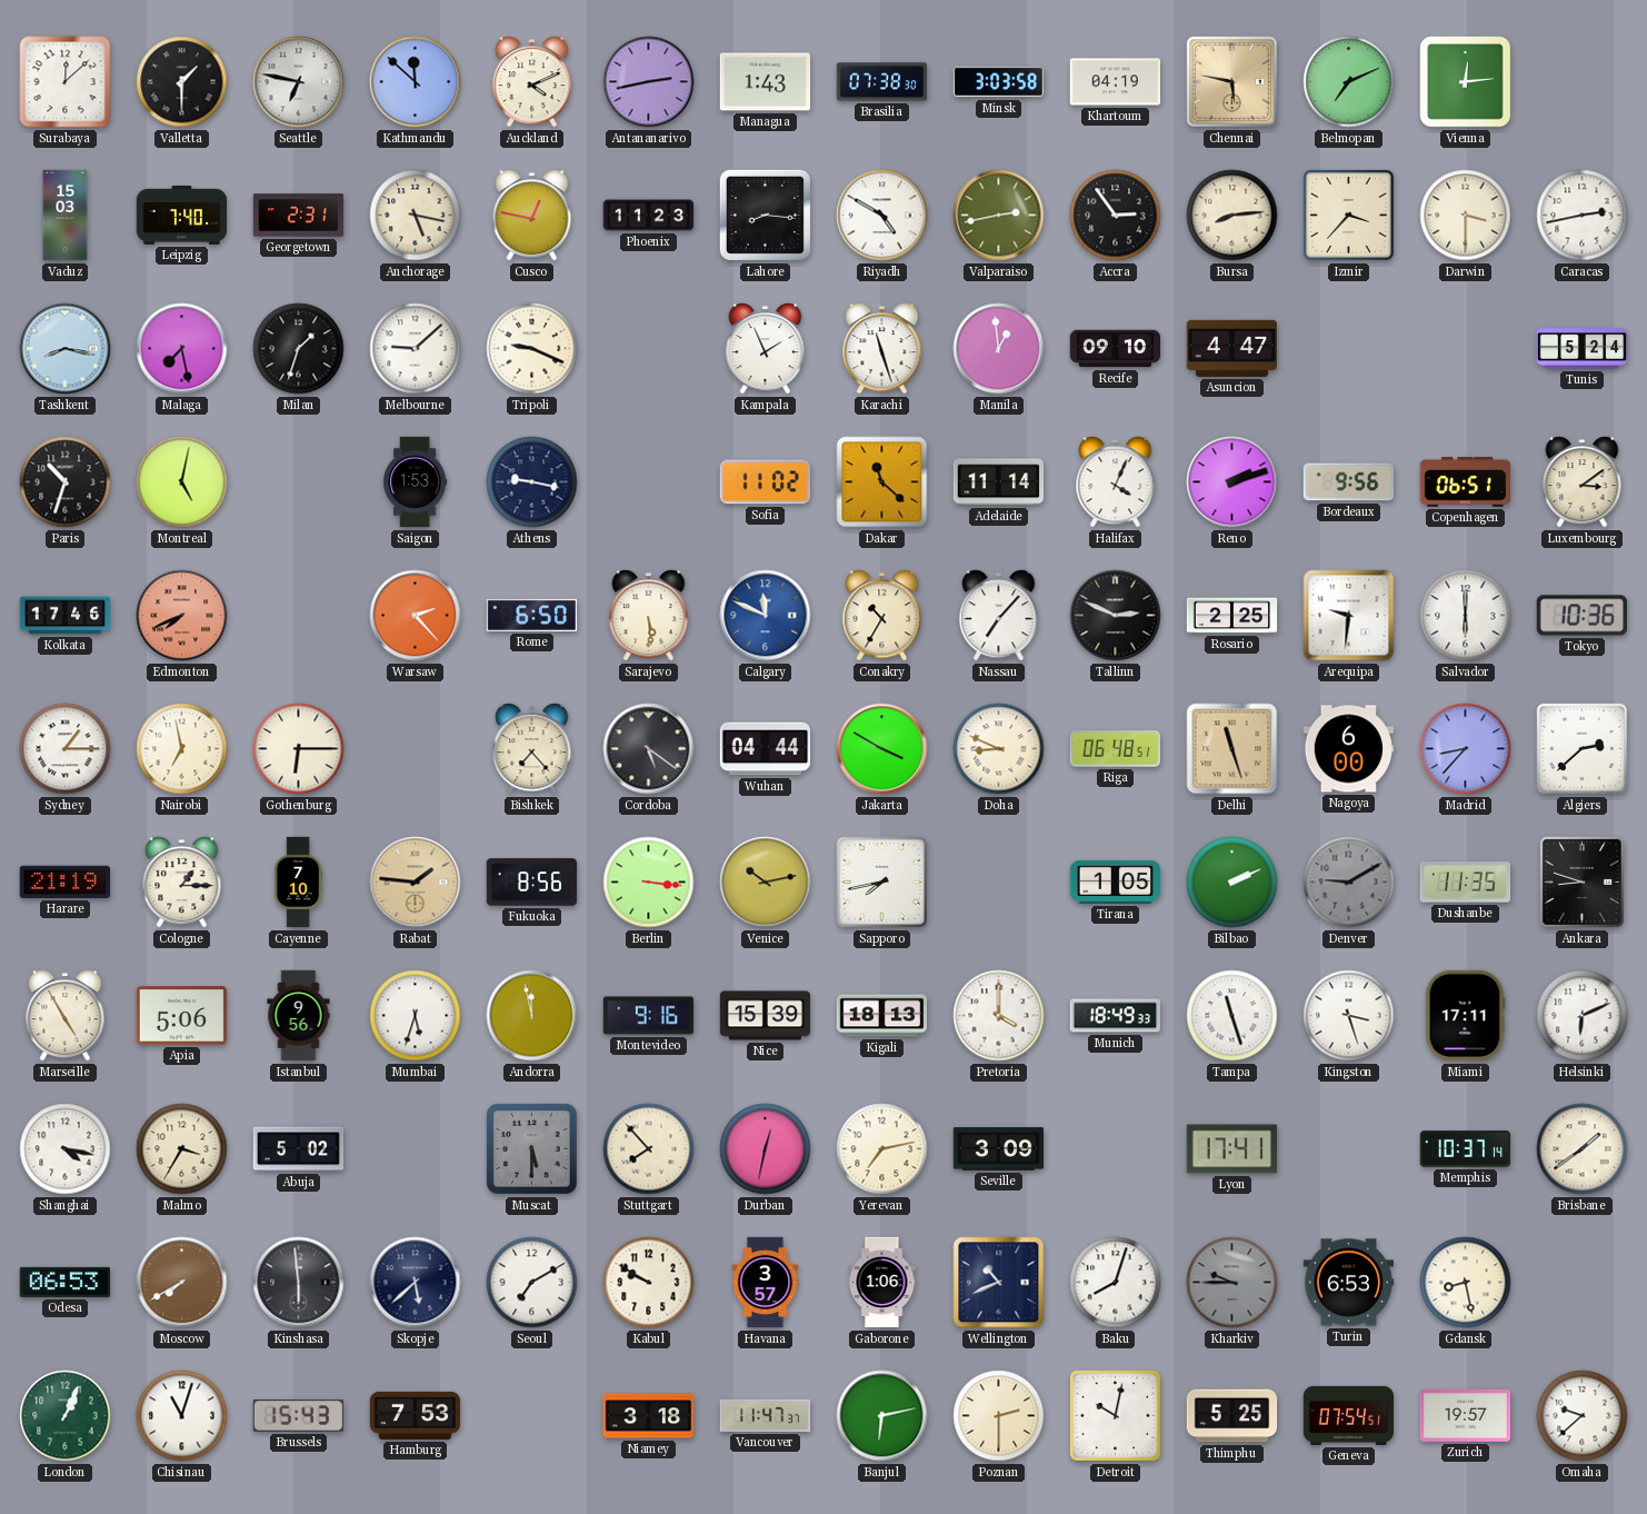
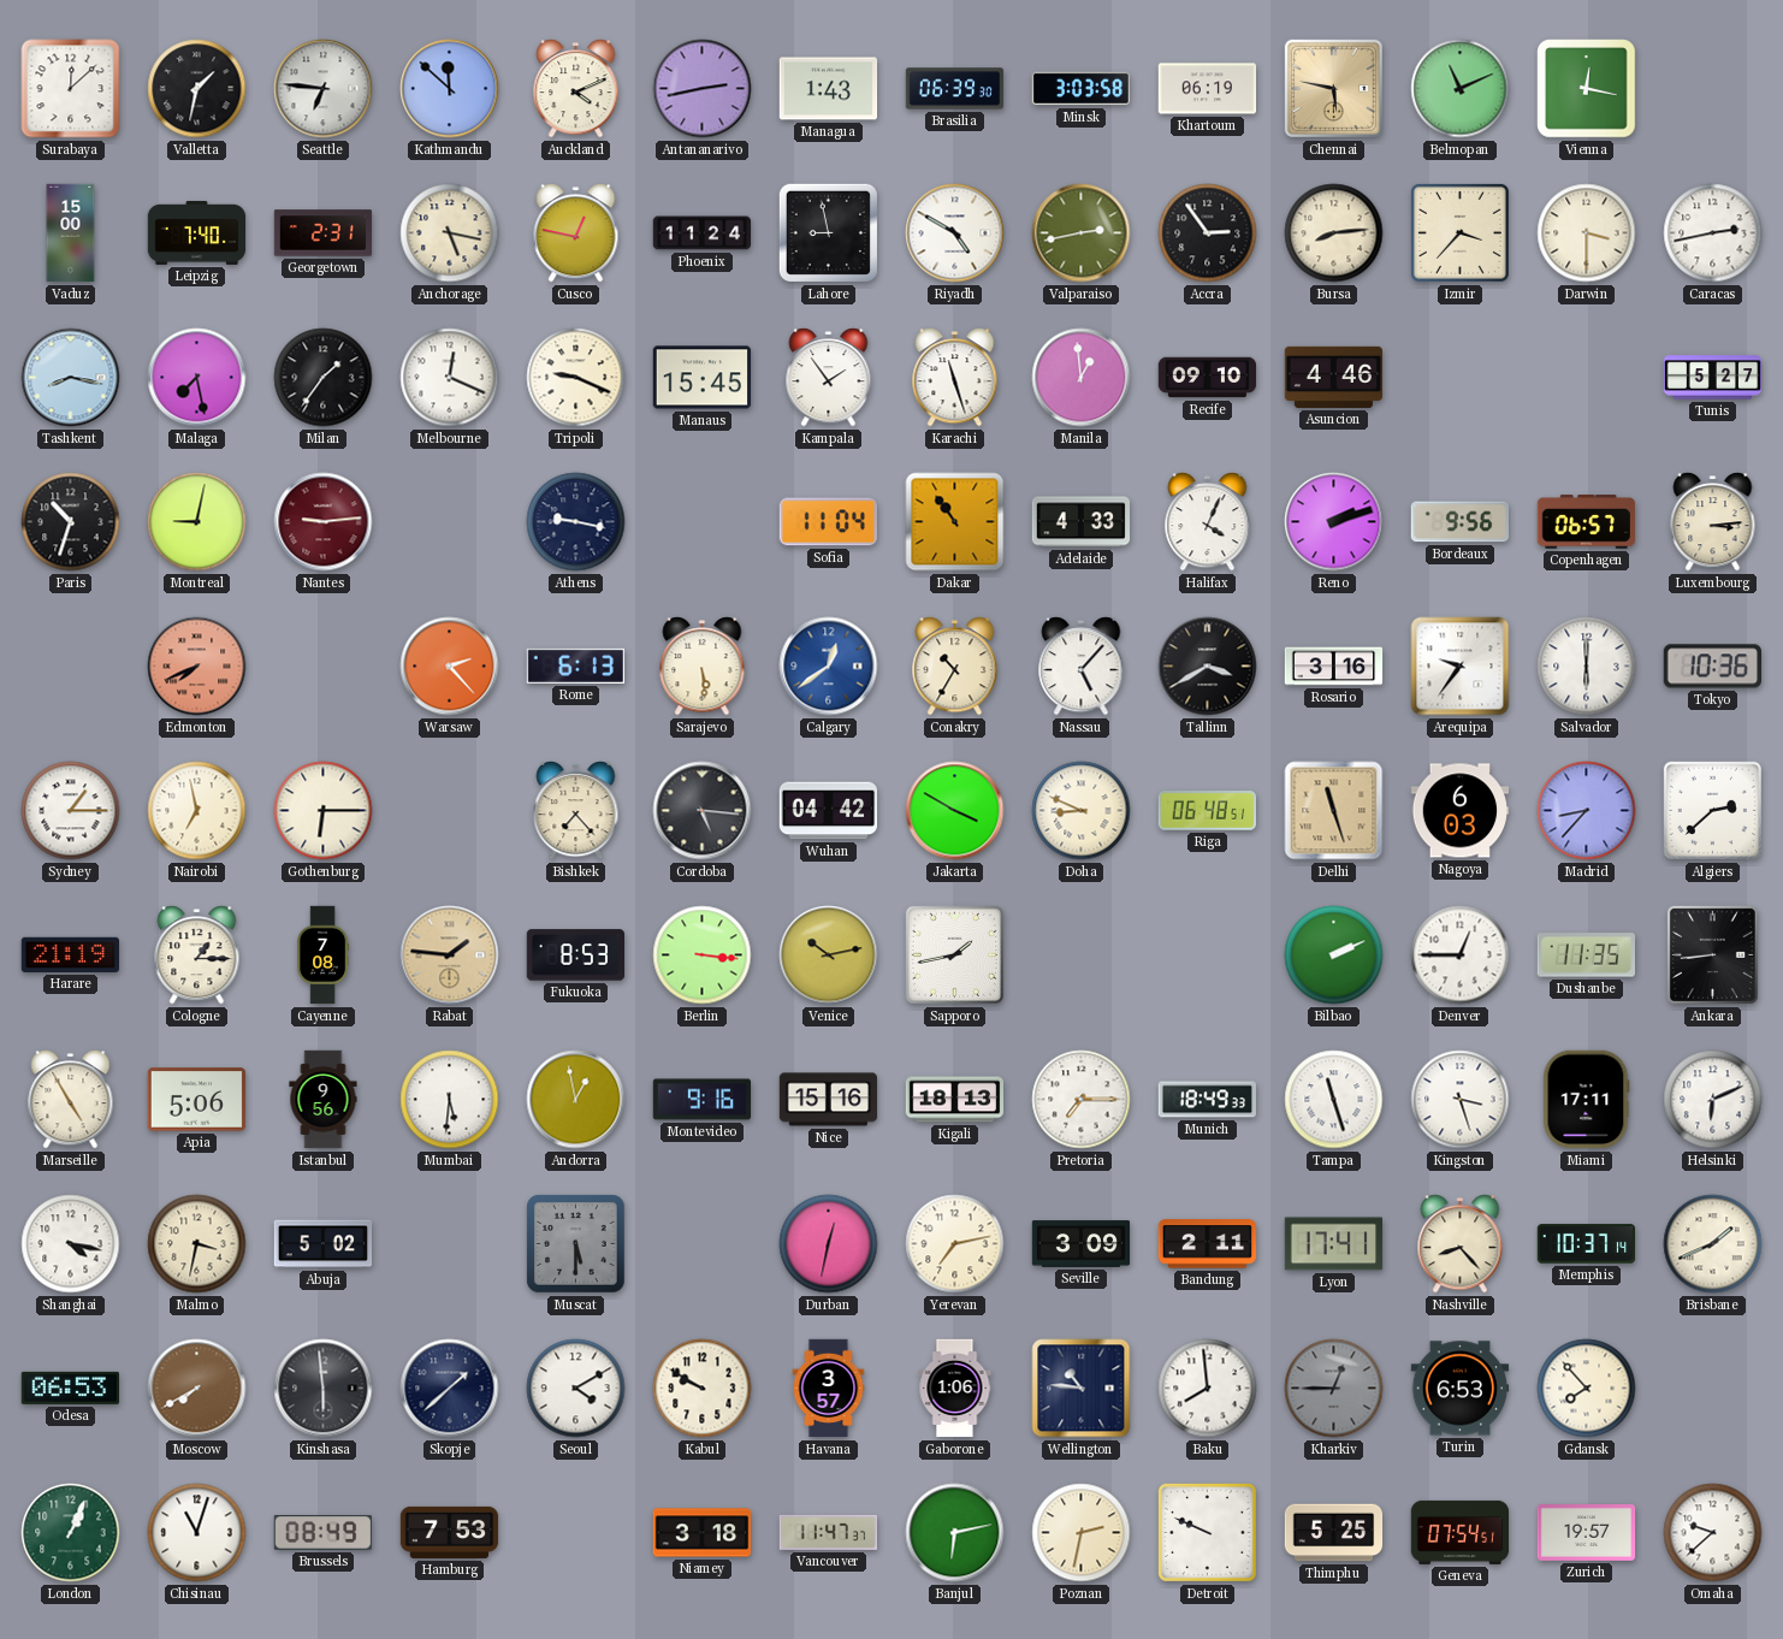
Valletta: 1:30 -> 1:32 (197, 89)
Seattle: 6:47 -> 6:46 (324, 89)
Brasilia: 07:38 -> 06:39 (955, 89)
Khartoum: 04:19 -> 06:19 (1208, 89)
Belmopan: 7:11 -> 11:11 (1461, 89)
Vienna: 12:14 -> 12:17 (1587, 89)
Vaduz: 15:03 -> 15:00 (71, 233)
Phoenix: 11:23 -> 11:24 (703, 233)
Lahore: 8:16 -> 8:58 (828, 232)
Milan: 1:33 -> 1:36 (324, 378)
Melbourne: 9:08 -> 12:19 (450, 378)
Manaus: none -> 15:45 (703, 378)
Kampala: 1:56 -> 1:54 (829, 378)
Asuncion: 4:47 -> 4:46 (1334, 377)
Tunis: 5:24 -> 5:27 (1713, 378)
Montreal: 5:02 -> 9:02 (197, 522)
Nantes: none -> 9:14 (324, 522)
Saigon: 1:53 -> none (416, 482)
Sofia: 11:02 -> 11:04 (828, 522)
Dakar: 11:22 -> 10:54 (955, 522)
Adelaide: 11:14 -> 4:33 (1082, 522)
Copenhagen: 06:51 -> 06:57 (1587, 522)
Luxembourg: 3:09 -> 3:14 (1713, 522)
Kolkata: 17:46 -> none (66, 616)
Rome: 6:50 -> 6:13 (576, 665)
Calgary: 11:49 -> 12:39 (829, 667)
Nassau: 7:07 -> 5:07 (1082, 667)
Tallinn: 2:49 -> 3:40 (1208, 667)
Rosario: 2:25 -> 3:16 (1334, 667)
Arequipa: 9:31 -> 9:36 (1461, 667)
Cordoba: 5:21 -> 5:16 (703, 811)
Wuhan: 04:44 -> 04:42 (829, 811)
Nagoya: 6:00 -> 6:03 (1461, 811)
Cayenne: 7:10 -> 7:08 (324, 955)
Fukuoka: 8:56 -> 8:53 (576, 955)
Sapporo: 7:43 -> 1:43 (954, 954)
Tirana: 1:05 -> none (1116, 881)
Denver: 9:10 -> 12:45 (1461, 955)
Denver dial: grey -> white (1461, 955)
Ankara: 8:48 -> 8:44 (1712, 954)
Mumbai: 5:33 -> 5:31 (450, 1100)
Andorra: 11:58 -> 12:58 (576, 1100)
Nice: 15:39 -> 15:16 (829, 1100)
Pretoria: 4:00 -> 7:15 (1082, 1100)
Malmo: 3:35 -> 3:32 (197, 1244)
Stuttgart: 7:53 -> none (649, 1149)
Bandung: none -> 2:11 (1208, 1244)
Nashville: none -> 8:23 (1461, 1244)
Brisbane: 1:39 -> 1:41 (1713, 1244)
Skopje: 5:38 -> 1:38 (450, 1389)
Seoul: 7:10 -> 4:10 (576, 1389)
Wellington: 10:41 -> 10:46 (1082, 1389)
Baku: 8:03 -> 7:59 (1208, 1389)
Kharkiv: 9:45 -> 12:45 (1334, 1389)
Gdansk: 8:28 -> 7:53 (1587, 1389)
Brussels: 15:43 -> 08:49 (322, 1533)
Poznan: 2:30 -> 2:32 (1082, 1533)
Detroit: 10:02 -> 9:49 (1207, 1532)
